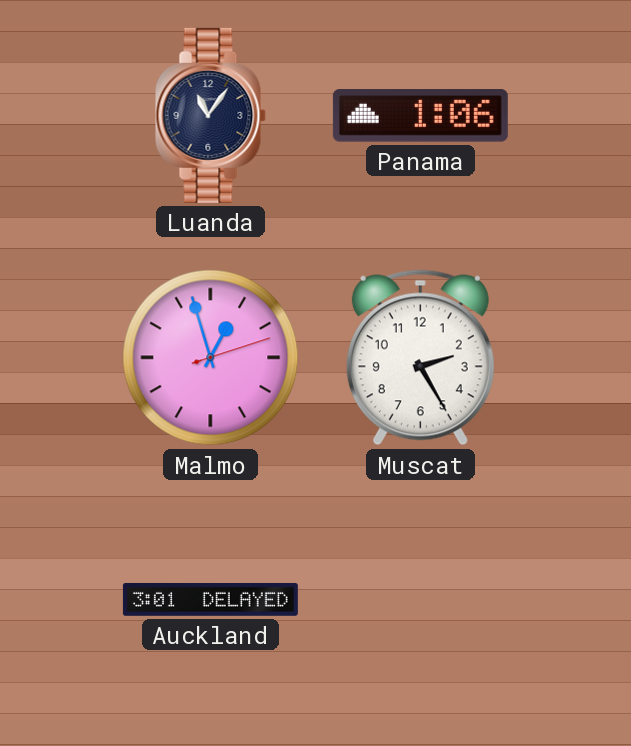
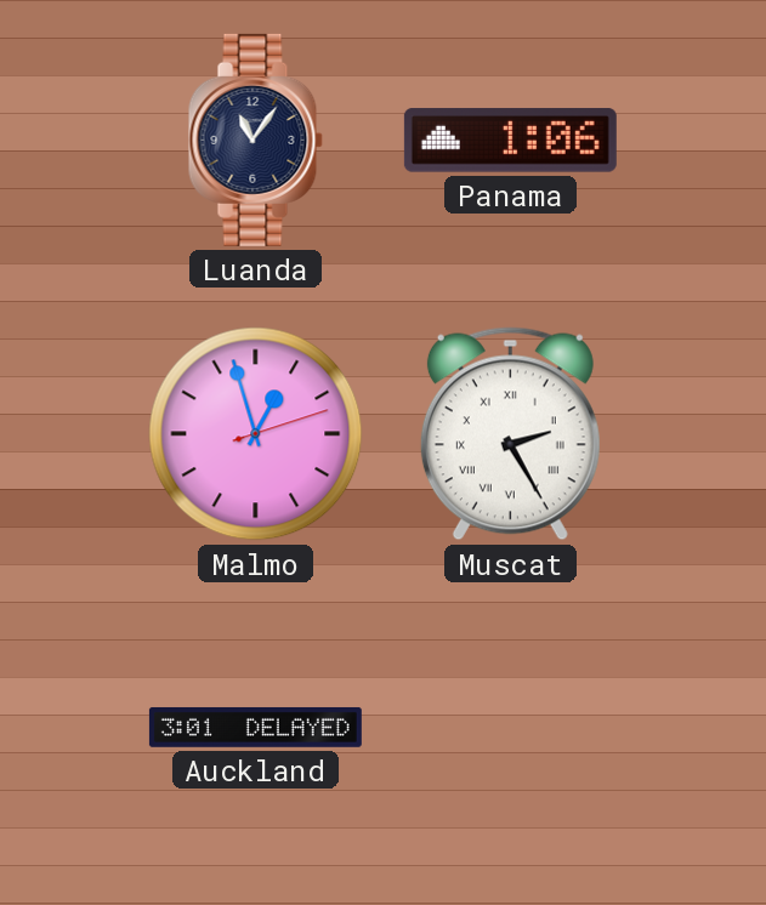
Muscat numerals: Arabic -> Roman (510, 434)
